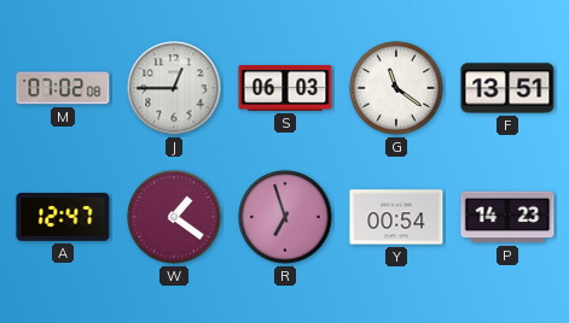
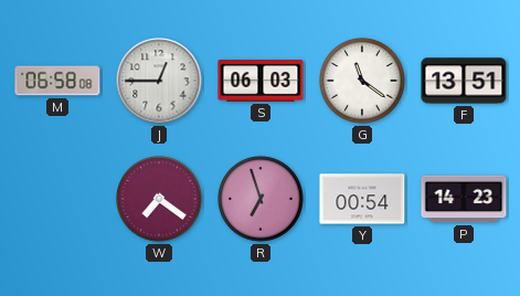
M: 07:02 -> 06:58 (57, 81)
A: 12:47 -> none (63, 217)
W: 1:21 -> 7:21 (159, 199)
